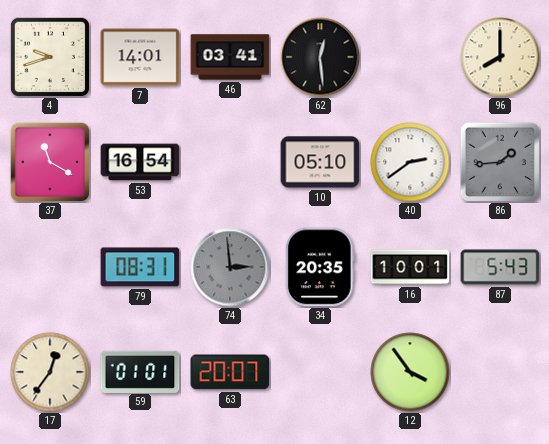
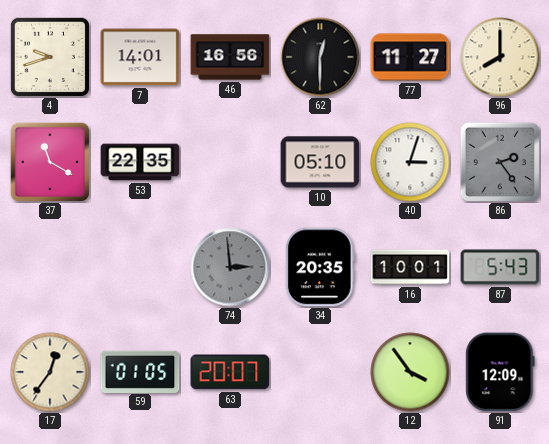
46: 03:41 -> 16:56 (230, 57)
62: 12:29 -> 12:30 (320, 57)
77: none -> 11:27 (410, 57)
53: 16:54 -> 22:35 (140, 162)
40: 2:39 -> 3:03 (410, 162)
86: 1:44 -> 2:24 (500, 162)
79: 08:31 -> none (140, 267)
59: 01:01 -> 01:05 (140, 371)
91: none -> 12:09 (500, 372)
